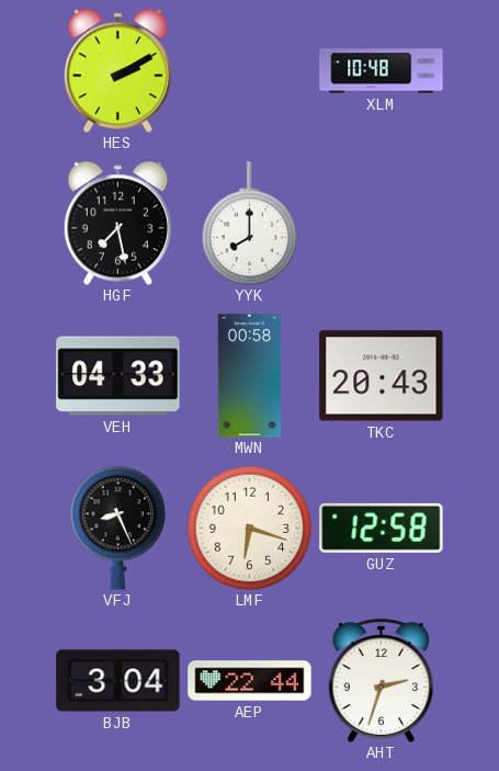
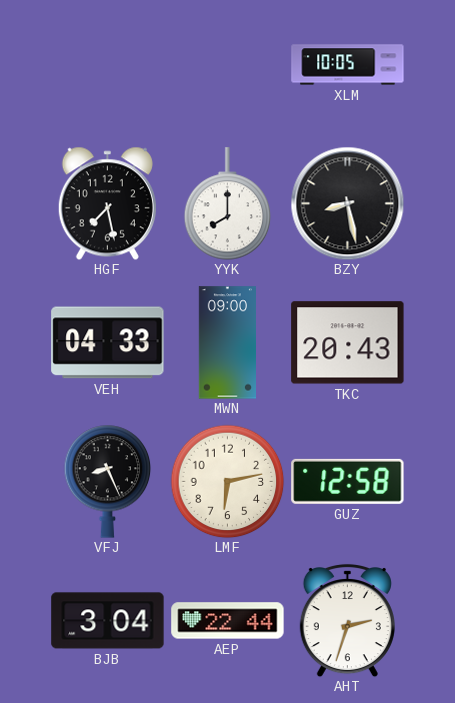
HES: 2:10 -> none (117, 70)
XLM: 10:48 -> 10:05 (348, 65)
BZY: none -> 8:28 (347, 203)
MWN: 00:58 -> 09:00 (227, 343)
LMF: 6:18 -> 6:13 (227, 481)
